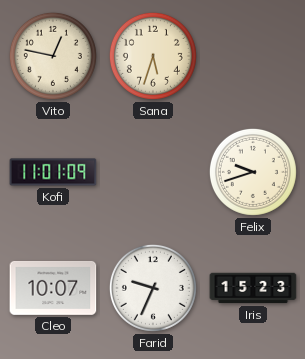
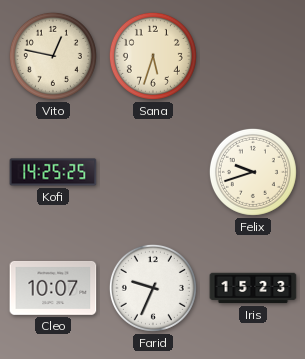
Kofi: 11:01 -> 14:25 (53, 172)
